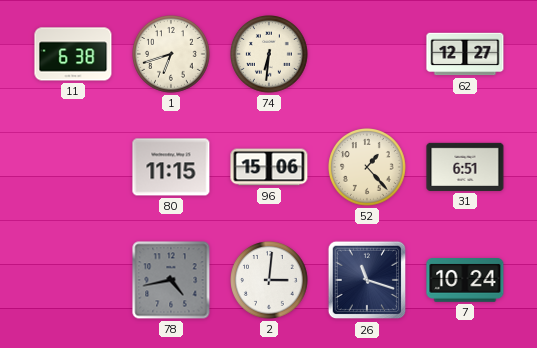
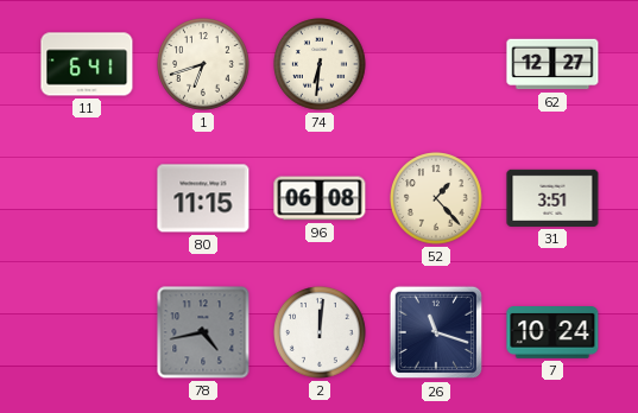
11: 6:38 -> 6:41 (87, 64)
96: 15:06 -> 06:08 (320, 198)
31: 6:51 -> 3:51 (552, 198)
2: 3:01 -> 12:01 (321, 333)
